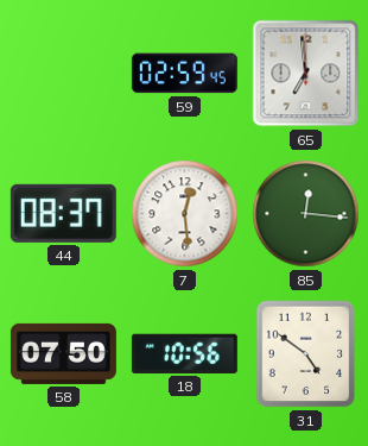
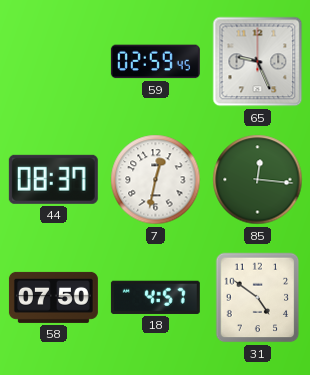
65: 6:59 -> 9:26 (258, 62)
7: 12:29 -> 12:32 (156, 180)
18: 10:56 -> 4:57 (155, 297)
